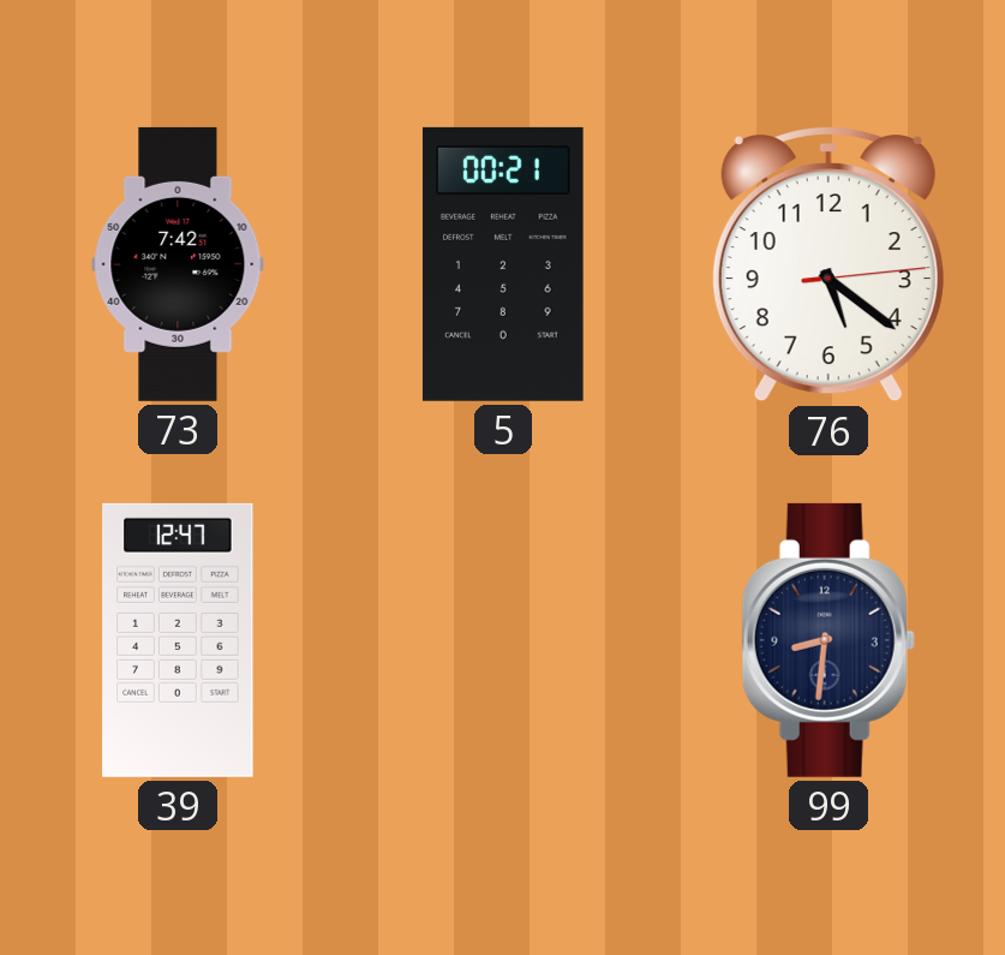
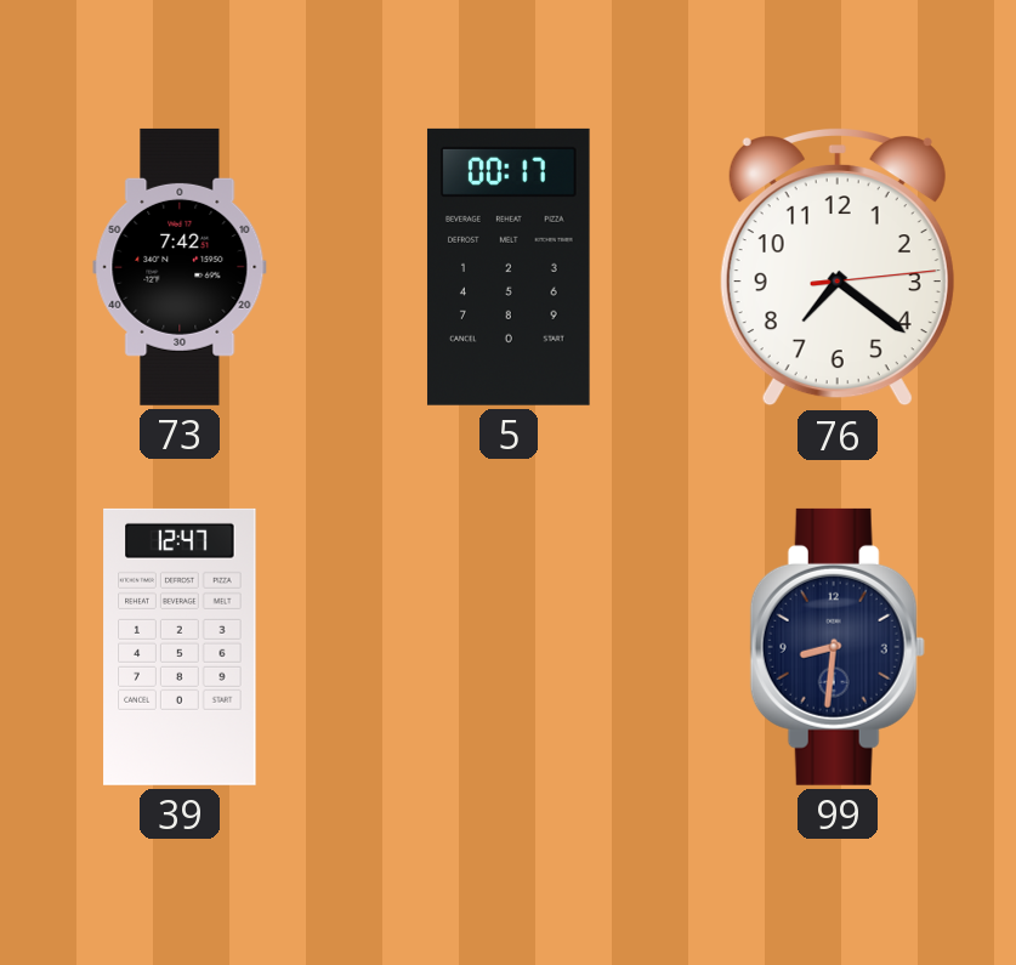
5: 00:21 -> 00:17 (509, 267)
76: 5:21 -> 7:21 (838, 268)
